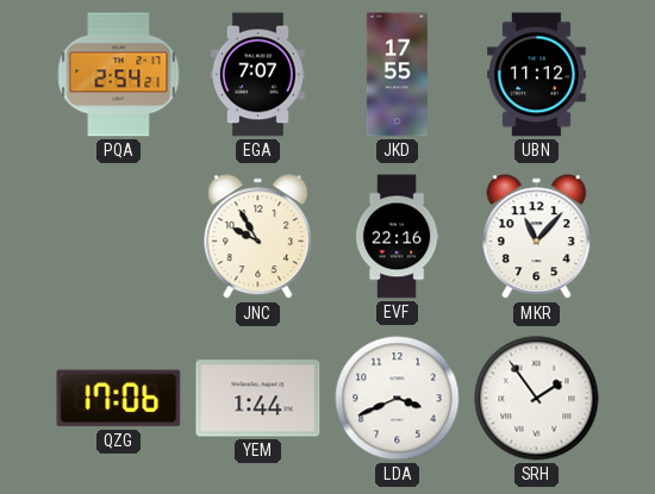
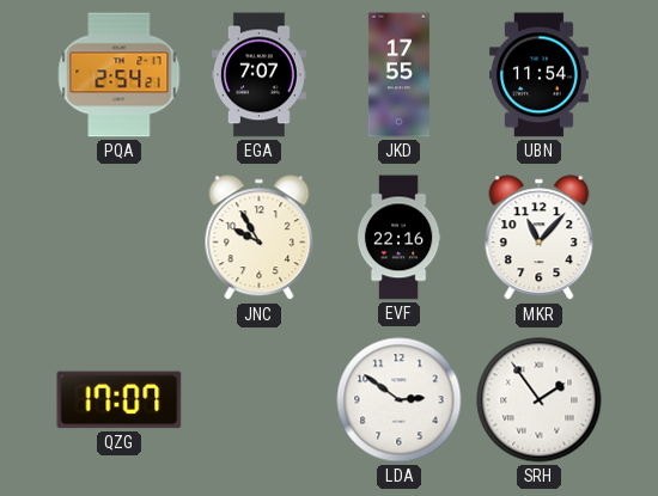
UBN: 11:12 -> 11:54 (540, 75)
QZG: 17:06 -> 17:07 (120, 400)
YEM: 1:44 -> none (258, 399)
LDA: 3:41 -> 2:51 (400, 400)
